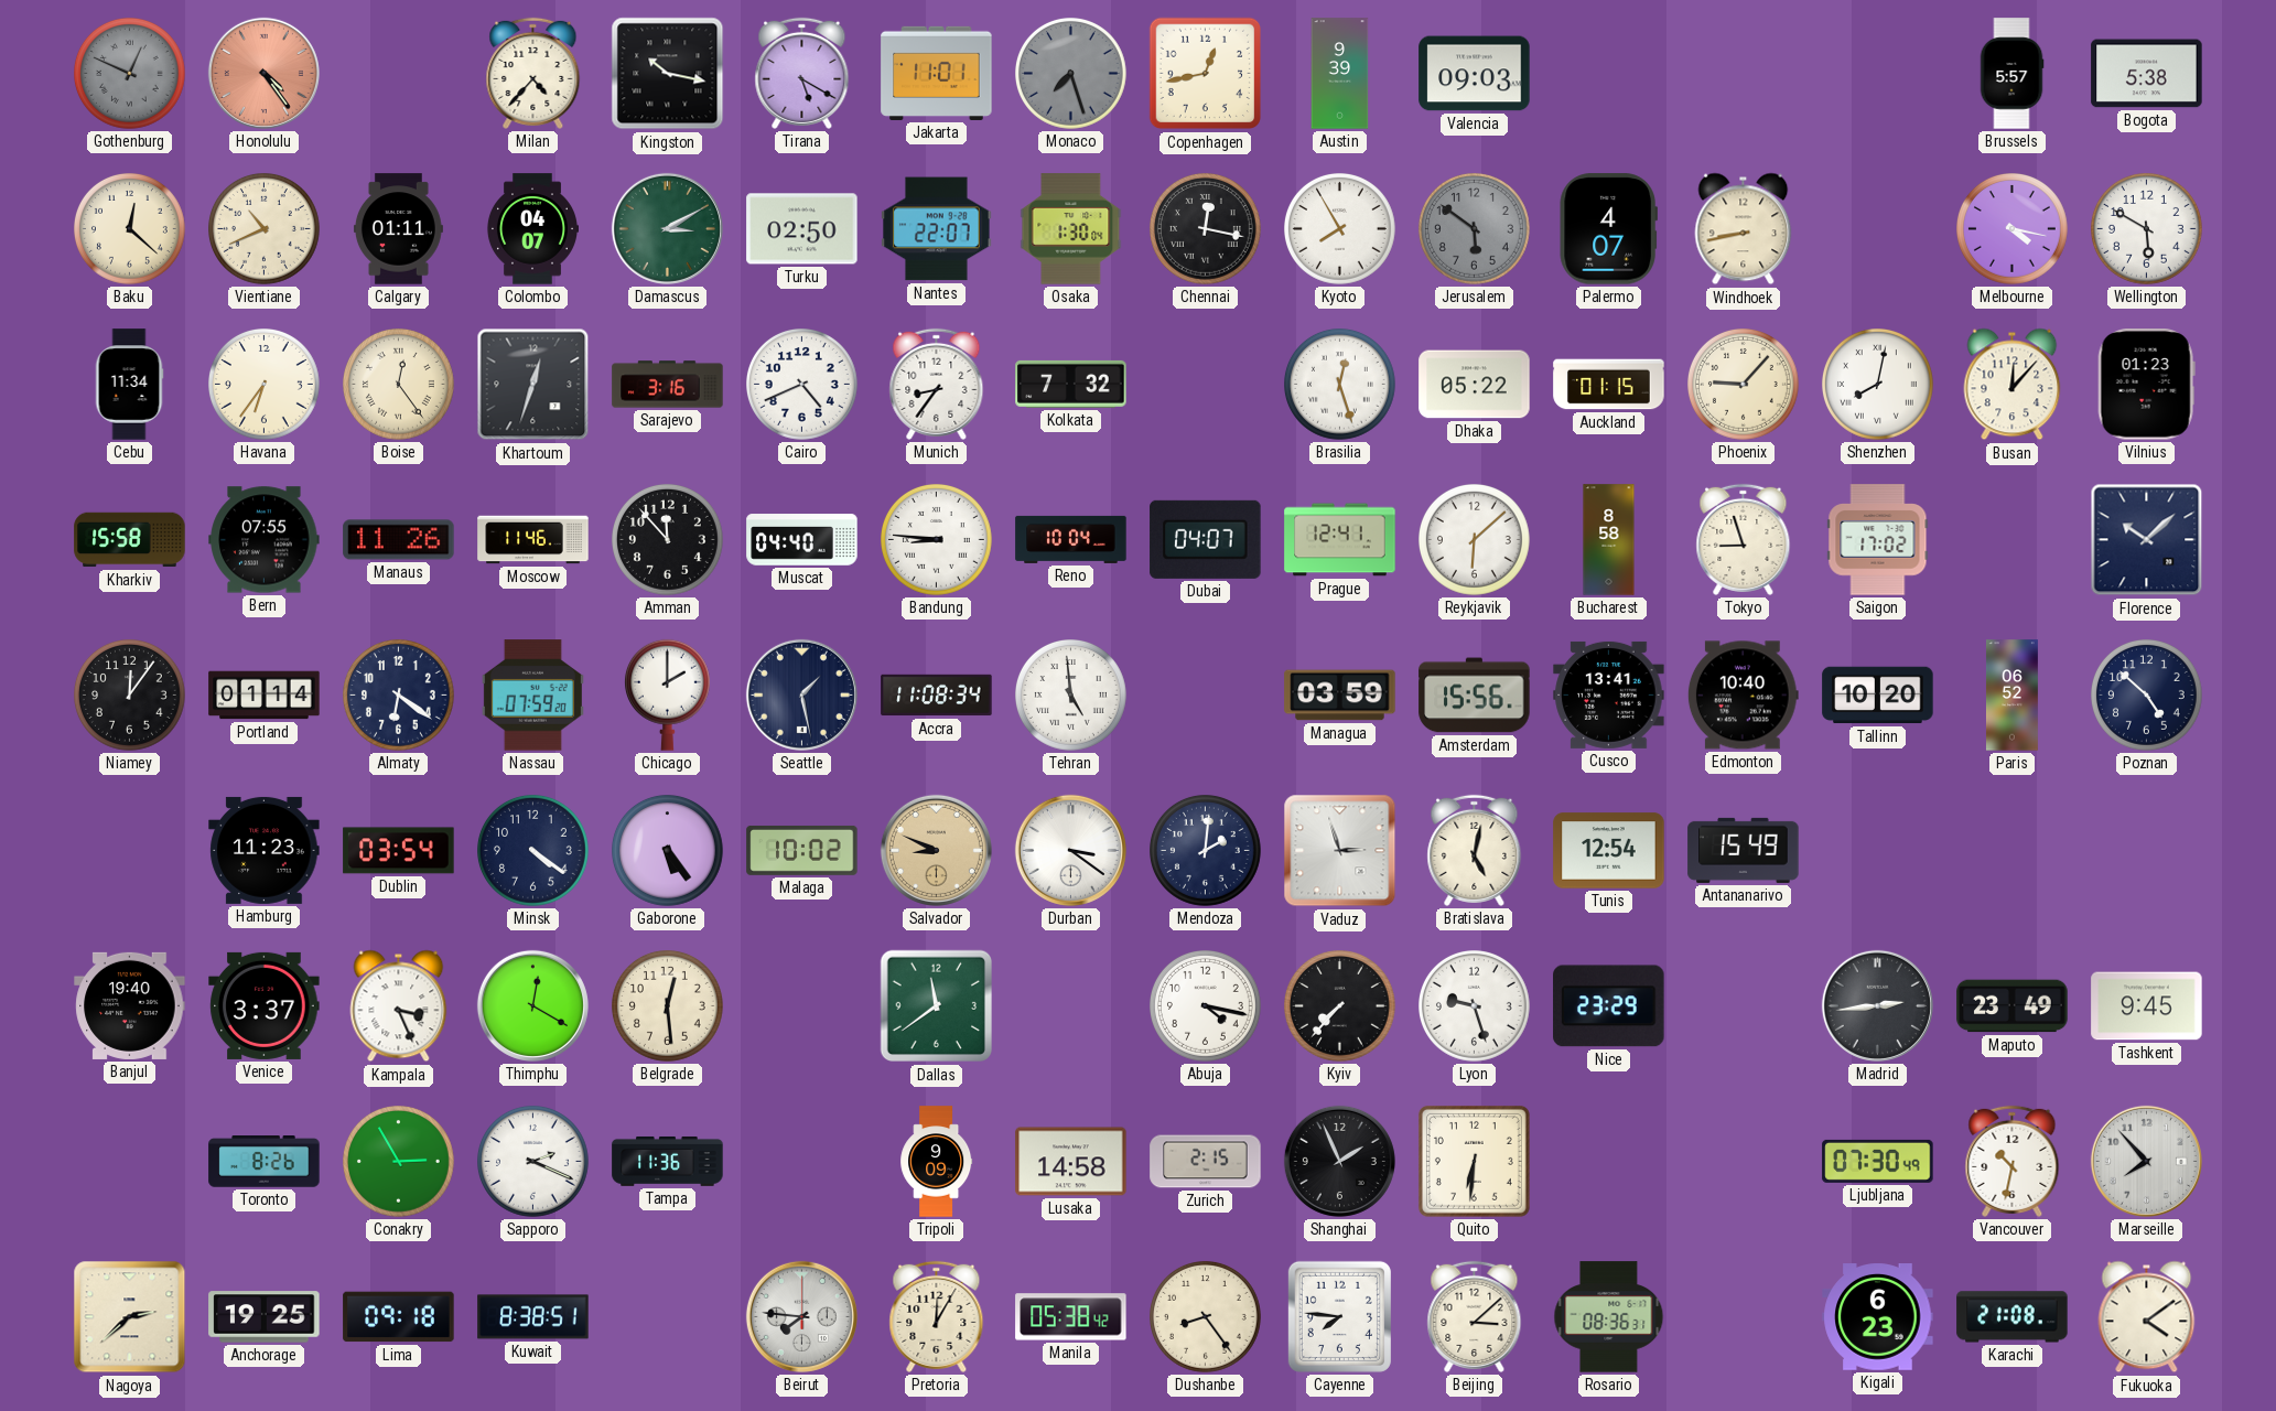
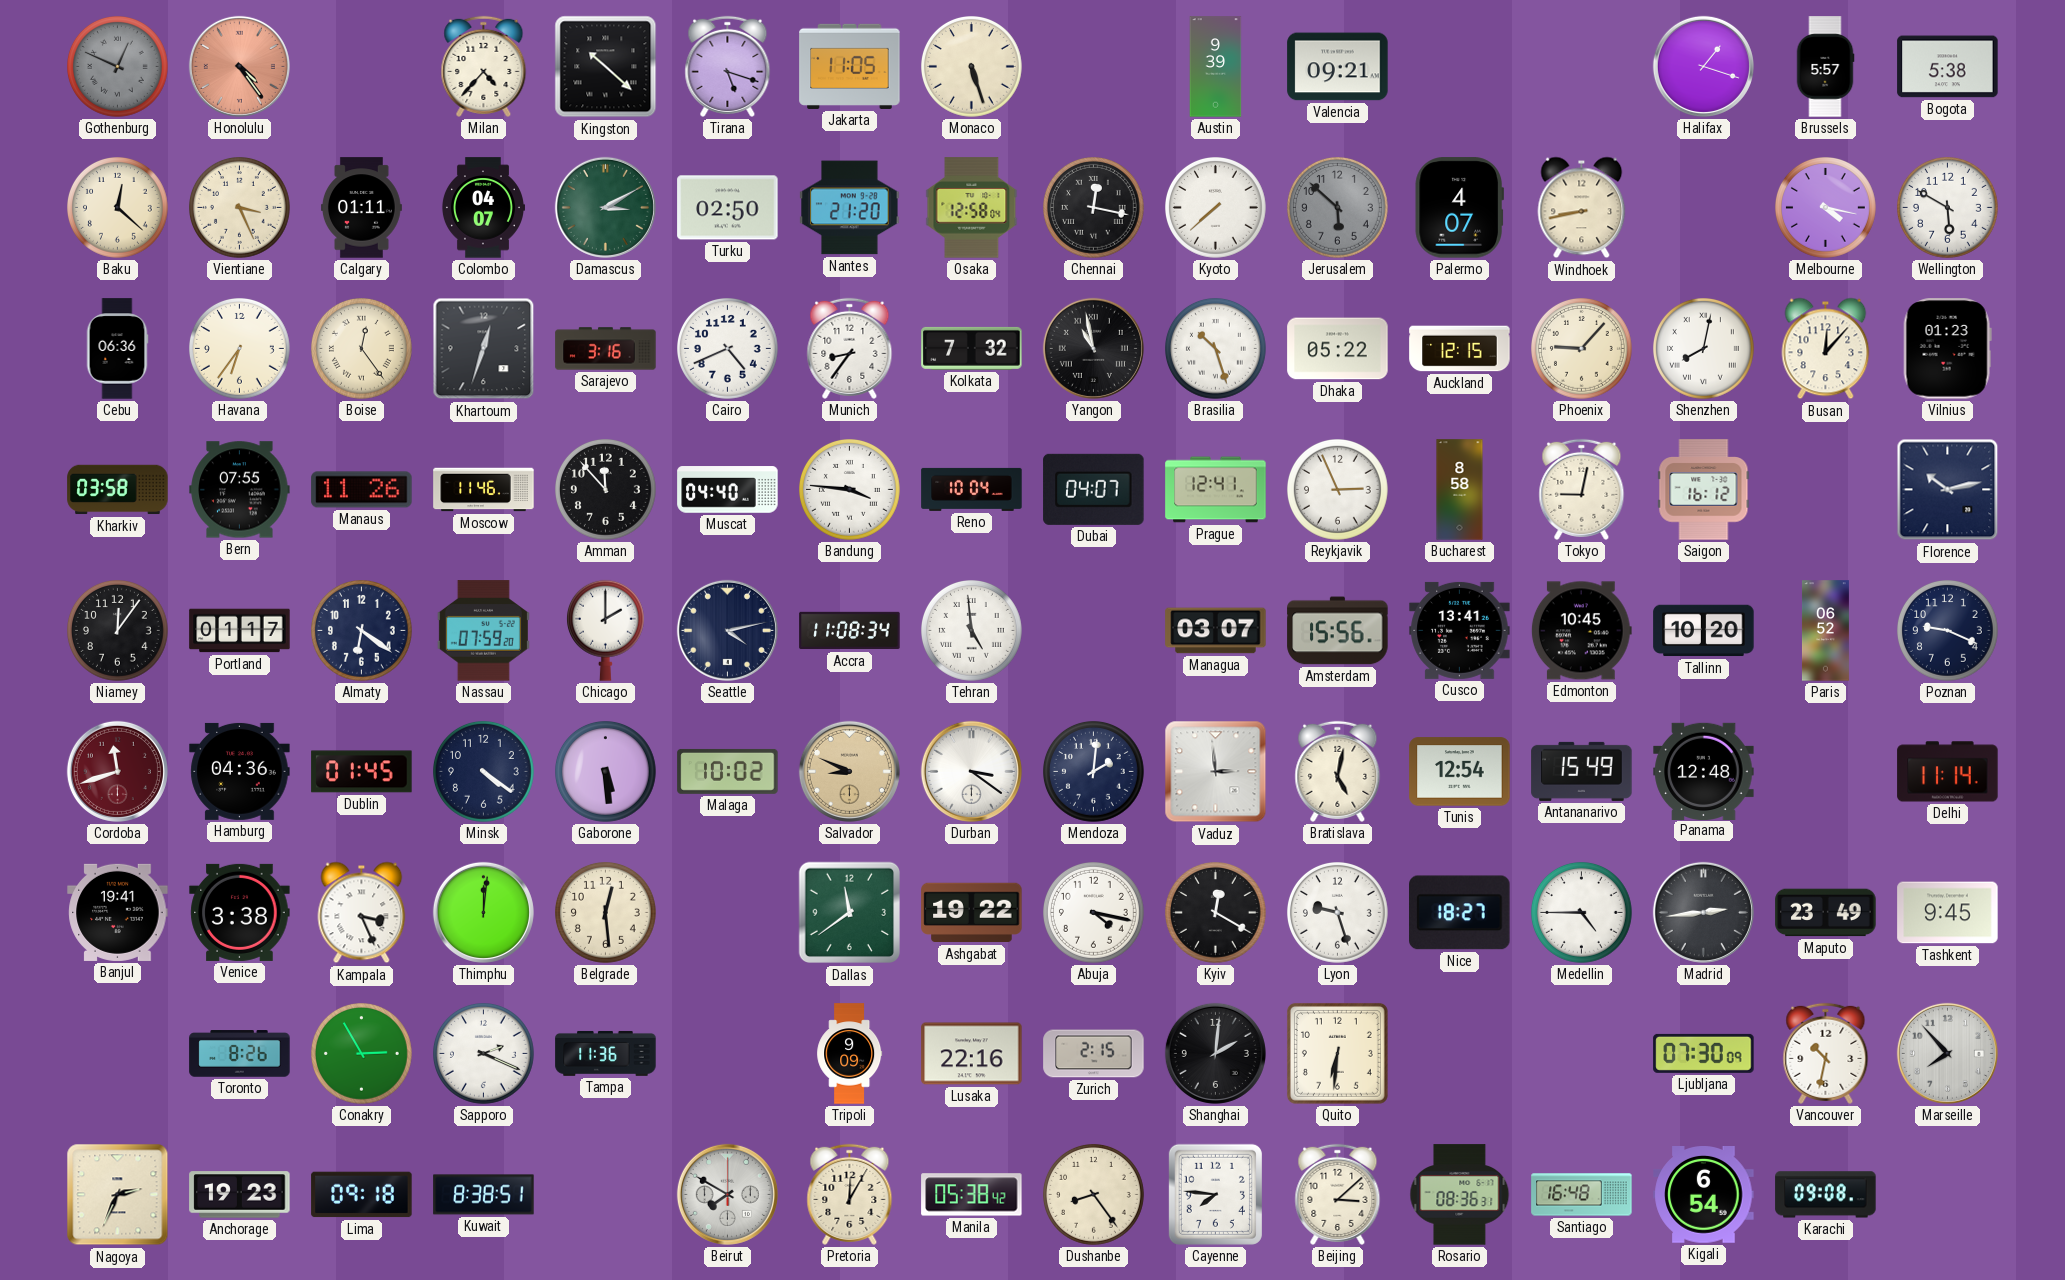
Kingston: 10:17 -> 10:22 (606, 67)
Tirana: 5:20 -> 5:18 (728, 66)
Jakarta: 11:01 -> 11:05 (850, 66)
Monaco: 7:27 -> 5:27 (972, 67)
Monaco dial: grey -> cream (972, 67)
Copenhagen: 12:43 -> none (1206, 74)
Valencia: 09:03 -> 09:21 (1338, 67)
Halifax: none -> 1:18 (1703, 66)
Vientiane: 10:41 -> 3:26 (240, 208)
Nantes: 22:07 -> 21:20 (850, 208)
Osaka: 1:30 -> 12:58 (972, 208)
Kyoto: 7:55 -> 7:38 (1216, 208)
Jerusalem: 5:51 -> 5:52 (1338, 208)
Cebu: 11:34 -> 06:36 (117, 349)
Yangon: none -> 10:58 (1093, 348)
Brasilia: 12:27 -> 10:27 (1216, 349)
Auckland: 01:15 -> 12:15 (1460, 349)
Kharkiv: 15:58 -> 03:58 (118, 490)
Bandung: 8:46 -> 3:46 (850, 490)
Reykjavik: 6:08 -> 2:56 (1338, 490)
Tokyo: 8:57 -> 9:02 (1582, 489)
Saigon: 17:02 -> 16:12 (1704, 490)
Florence: 10:08 -> 10:13 (1948, 490)
Portland: 01:14 -> 01:17 (240, 631)
Seattle: 1:28 -> 4:13 (727, 630)
Managua: 03:59 -> 03:07 (1216, 631)
Edmonton: 10:40 -> 10:45 (1581, 631)
Poznan: 4:52 -> 9:19 (1948, 631)
Cordoba: none -> 11:42 (117, 771)
Hamburg: 11:23 -> 04:36 (240, 771)
Dublin: 03:54 -> 01:45 (362, 772)
Gaborone: 5:24 -> 5:29 (606, 772)
Vaduz: 2:57 -> 2:59 (1216, 772)
Panama: none -> 12:48 (1704, 771)
Delhi: none -> 11:14 (1948, 772)
Banjul: 19:40 -> 19:41 (118, 912)
Venice: 3:37 -> 3:38 (240, 912)
Thimphu: 12:20 -> 12:01 (483, 912)
Ashgabat: none -> 19:22 (972, 913)
Kyiv: 7:37 -> 12:20 (1216, 913)
Nice: 23:29 -> 18:27 (1460, 913)
Medellin: none -> 4:45 (1582, 913)
Lusaka: 14:58 -> 22:16 (972, 1054)
Shanghai: 1:56 -> 2:01 (1215, 1053)
Ljubljana: 07:30:49 -> 07:30:09 (1704, 1053)
Nagoya: 2:38 -> 2:34 (118, 1195)
Anchorage: 19:25 -> 19:23 (240, 1195)
Beirut: 7:46 -> 7:50 (727, 1194)
Santiago: none -> 16:48 (1582, 1195)
Kigali: 6:23 -> 6:54 (1704, 1195)
Karachi: 21:08 -> 09:08 (1826, 1195)
Fukuoka: 4:09 -> none (2147, 1317)
